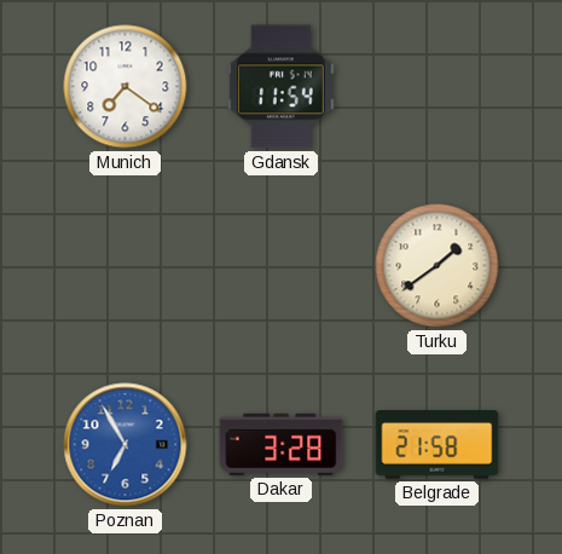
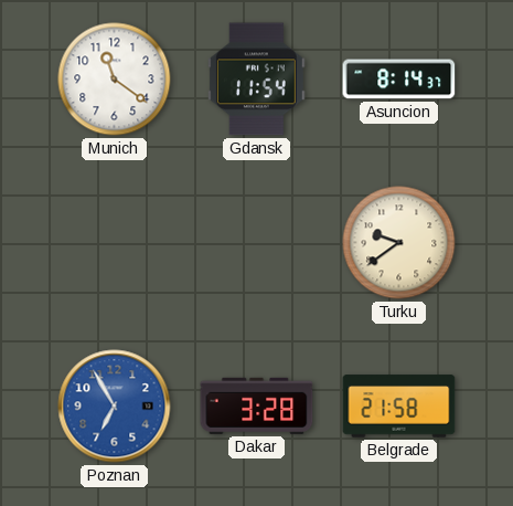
Munich: 7:21 -> 11:21 (115, 80)
Asuncion: none -> 8:14 (399, 80)
Turku: 1:39 -> 9:39 (399, 243)
